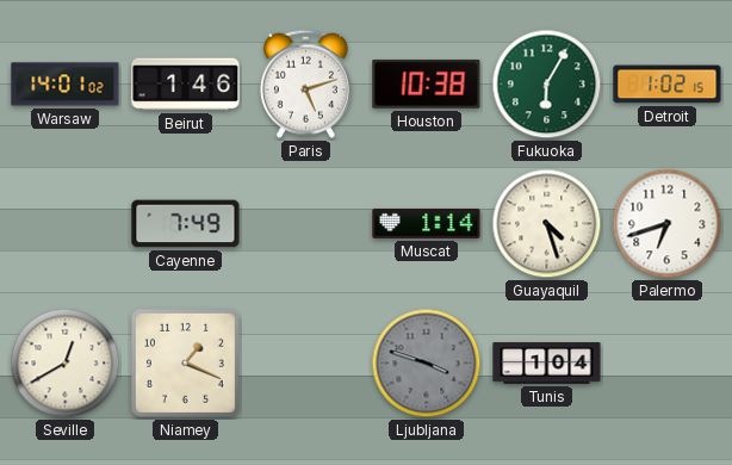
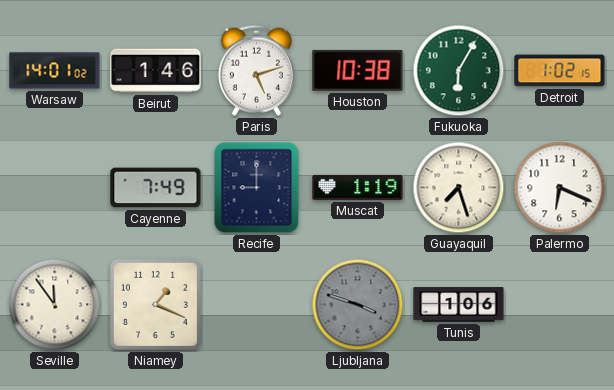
Recife: none -> 9:00 (257, 188)
Muscat: 1:14 -> 1:19 (358, 187)
Guayaquil: 4:27 -> 7:27 (459, 188)
Palermo: 6:42 -> 6:19 (560, 188)
Seville: 12:40 -> 11:54 (55, 305)
Tunis: 1:04 -> 1:06 (459, 305)
